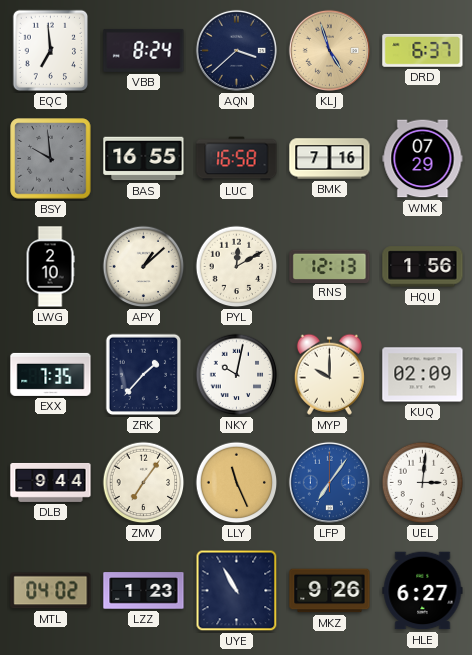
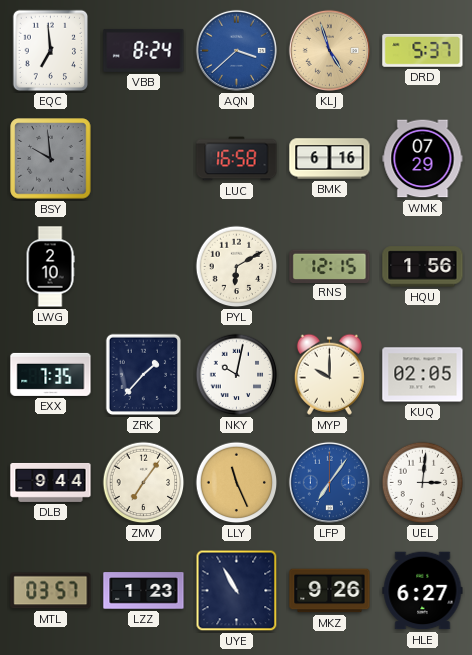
AQN dial: navy -> blue (236, 50)
DRD: 6:37 -> 5:37 (423, 50)
BAS: 16:55 -> none (144, 159)
BMK: 7:16 -> 6:16 (330, 159)
APY: 1:08 -> none (144, 267)
PYL: 12:10 -> 6:10 (237, 267)
RNS: 12:13 -> 12:15 (330, 266)
KUQ: 02:09 -> 02:05 (423, 375)
MTL: 04:02 -> 03:57 (51, 591)
